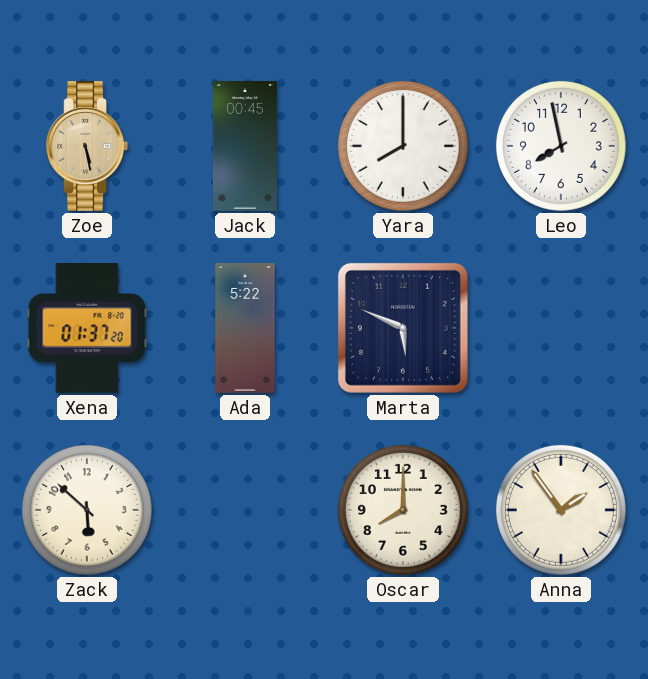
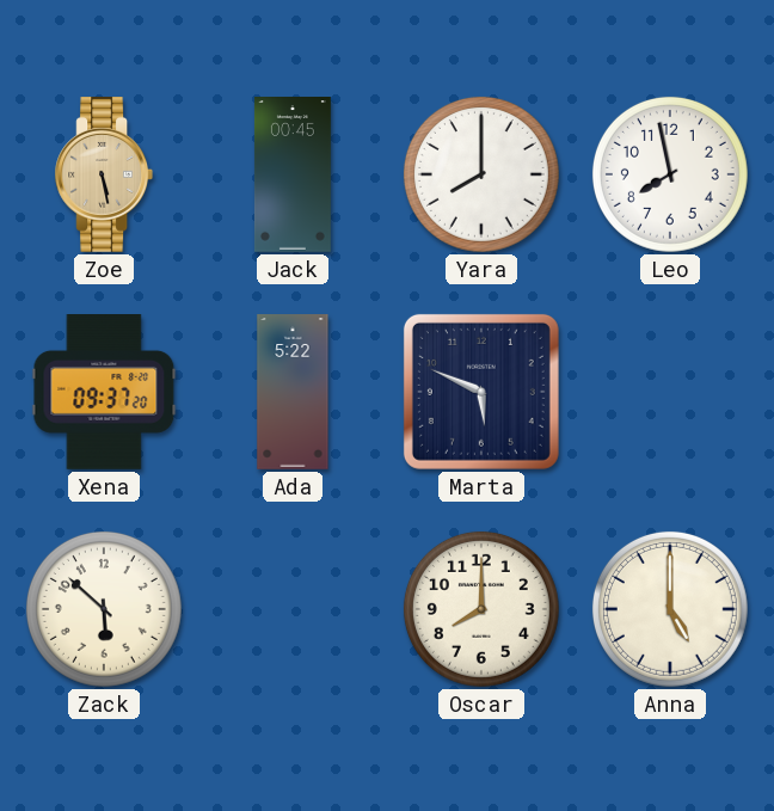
Xena: 01:37 -> 09:37 (104, 393)
Anna: 1:54 -> 5:00 (670, 609)
